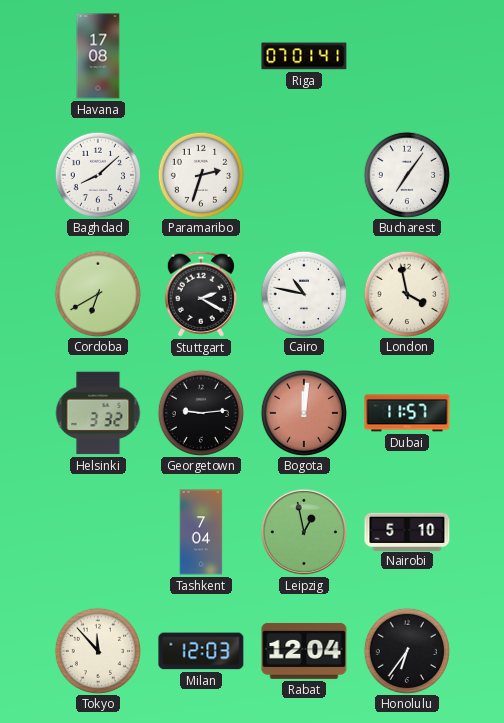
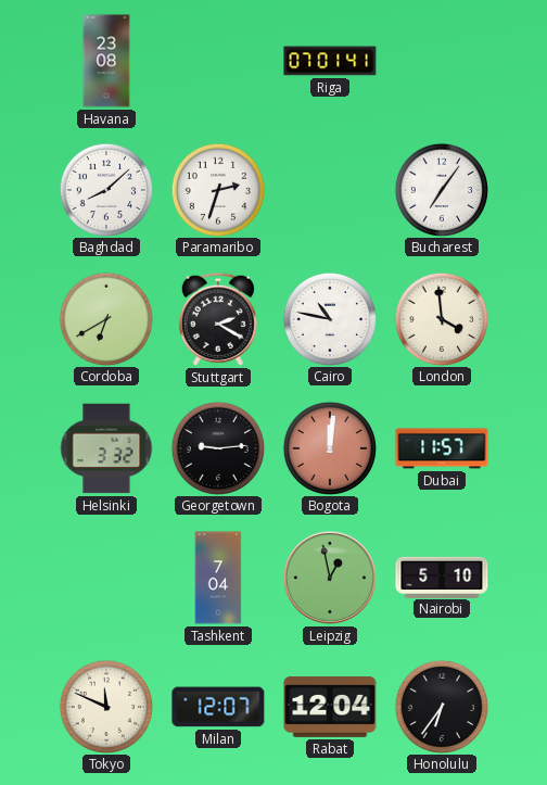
Havana: 17:08 -> 23:08 (106, 61)
London: 3:58 -> 3:59 (441, 318)
Tokyo: 11:53 -> 11:49 (105, 706)
Milan: 12:03 -> 12:07 (218, 707)
